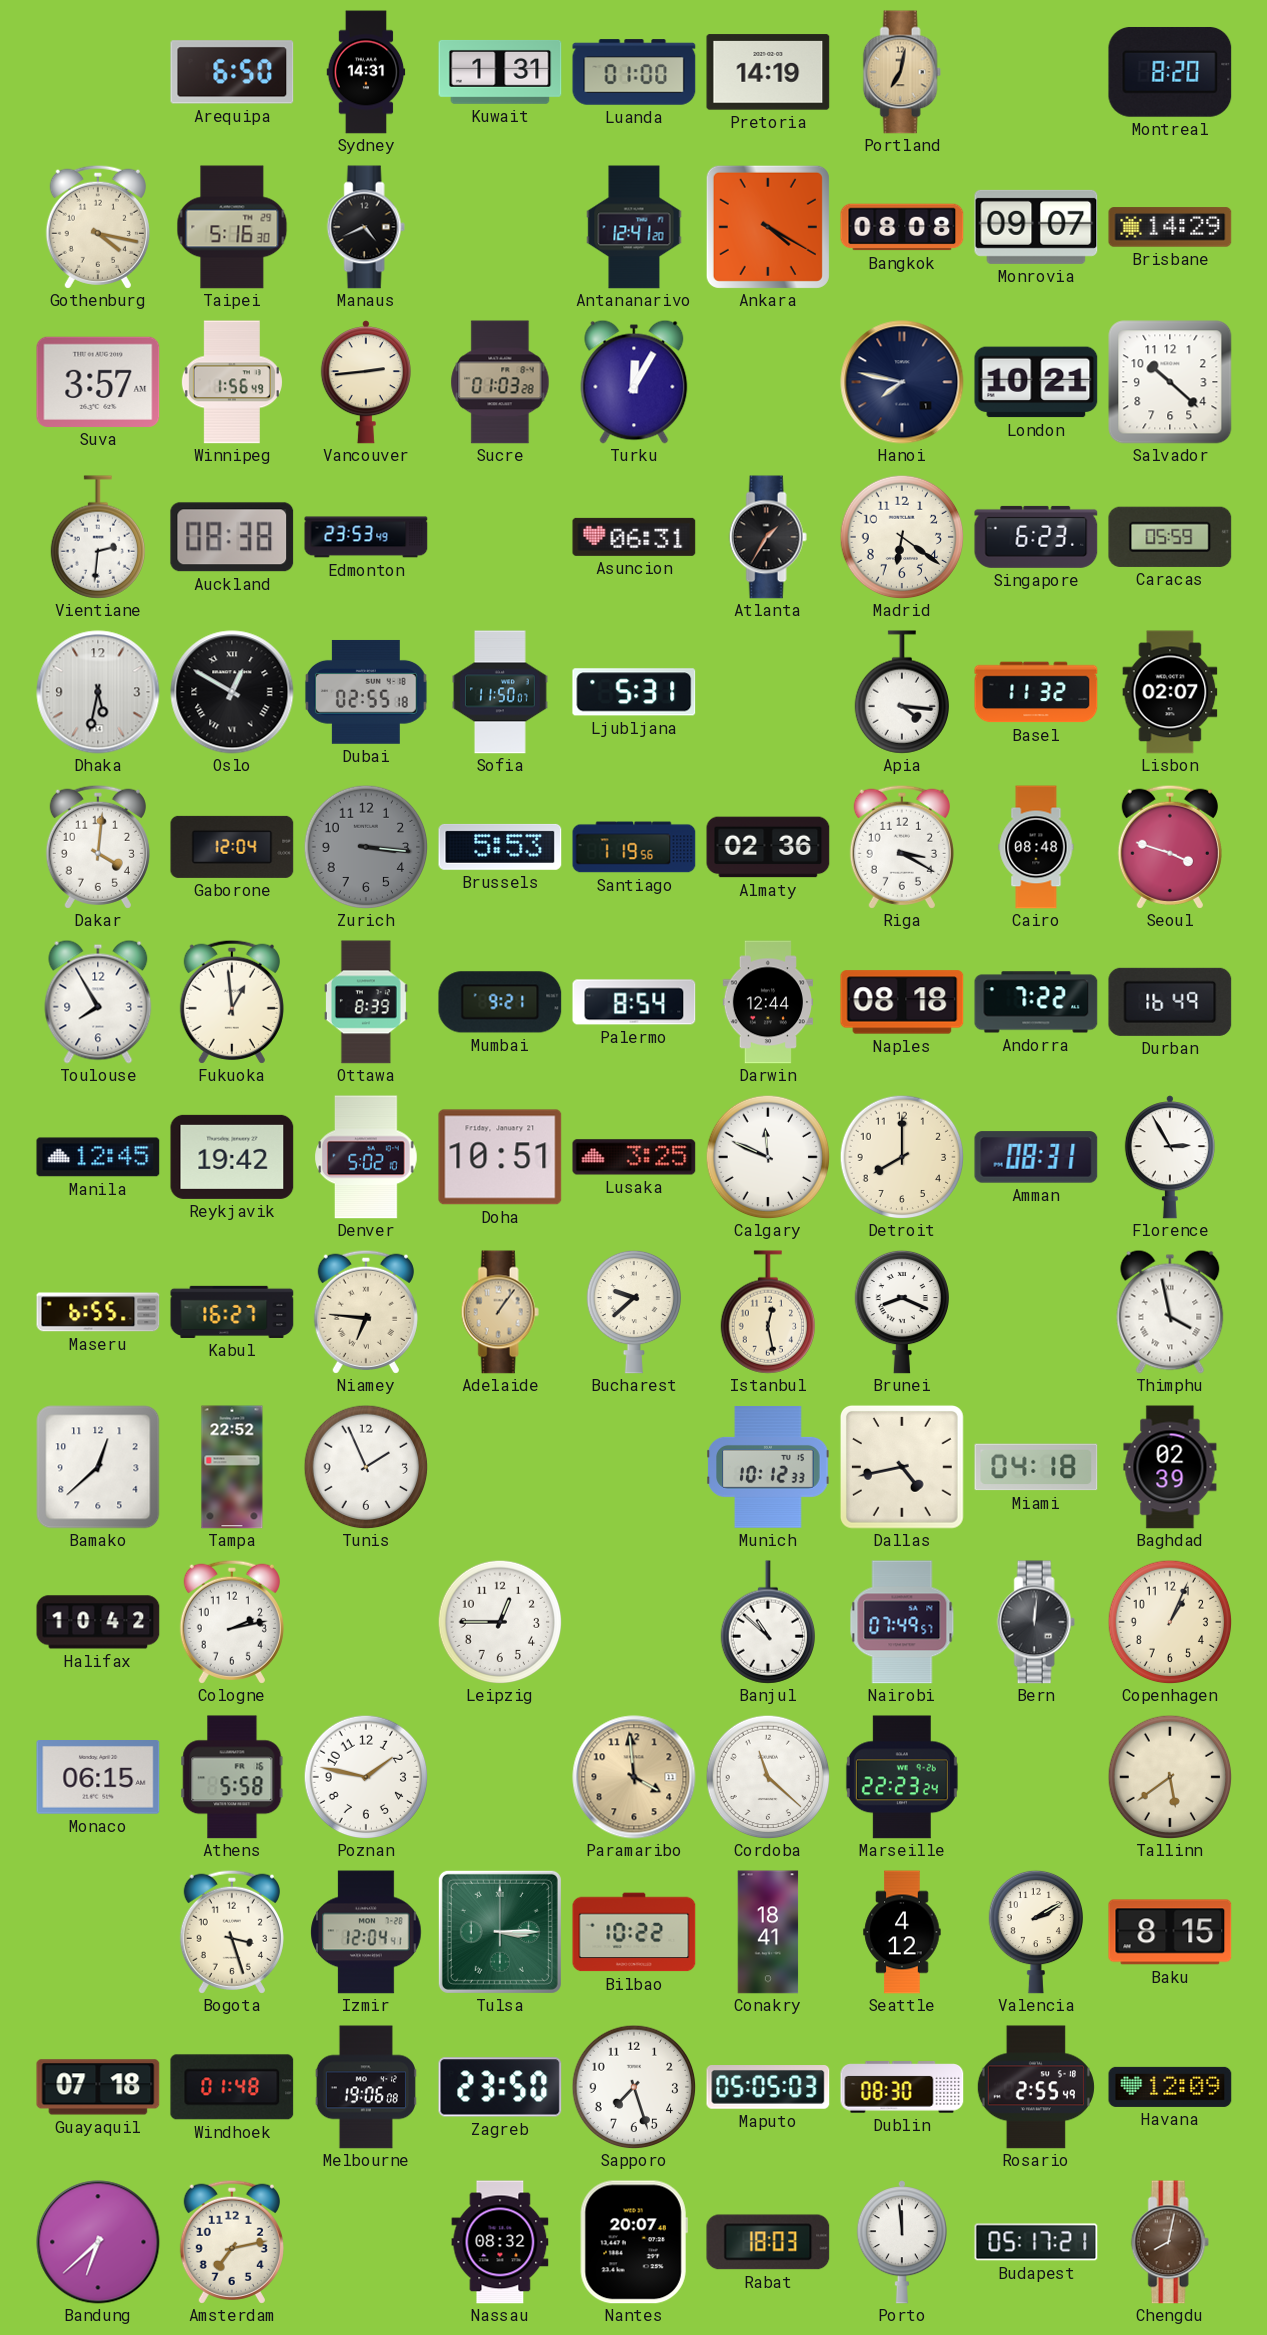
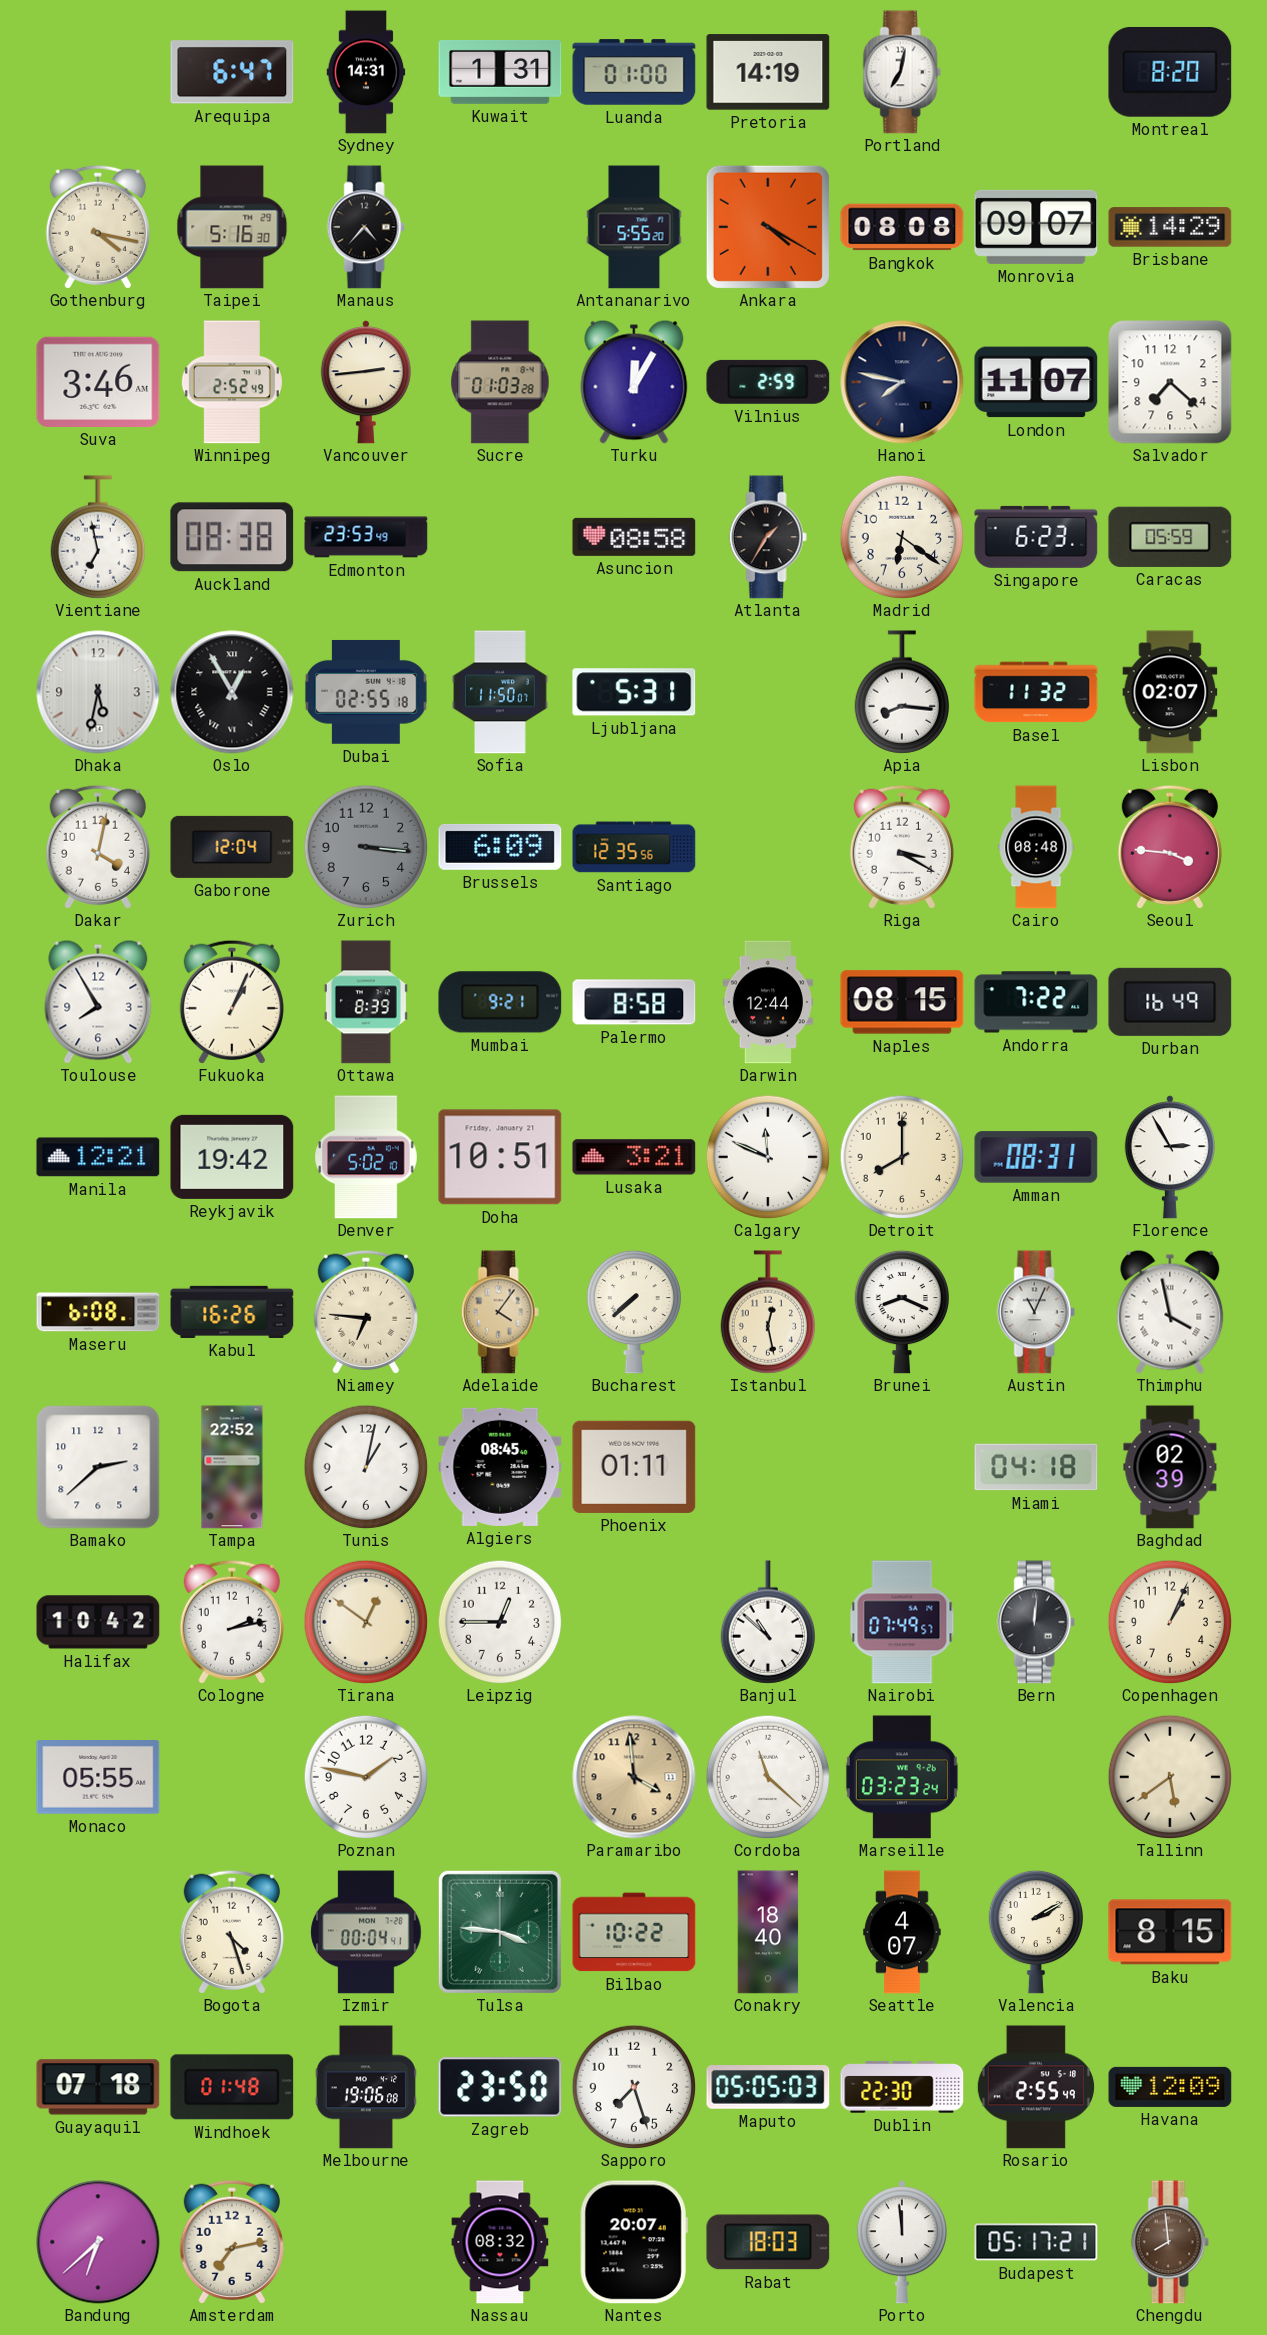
Arequipa: 6:50 -> 6:47 (232, 72)
Portland dial: champagne -> white (902, 72)
Manaus: 4:41 -> 4:37 (366, 227)
Antananarivo: 12:41 -> 5:55 (634, 227)
Suva: 3:57 -> 3:46 (98, 382)
Winnipeg: 1:56 -> 2:52 (232, 382)
Vilnius: none -> 2:59 (768, 382)
London: 10:21 -> 11:07 (1036, 382)
Salvador: 10:22 -> 7:22 (1170, 382)
Vientiane: 2:31 -> 6:58 (97, 537)
Asuncion: 06:31 -> 08:58 (634, 537)
Oslo: 12:50 -> 12:55 (232, 692)
Apia: 4:16 -> 8:16 (901, 692)
Dakar: 4:01 -> 4:02 (98, 847)
Brussels: 5:53 -> 6:09 (500, 847)
Santiago: 1:19 -> 12:35 (634, 847)
Almaty: 02:36 -> none (768, 847)
Seoul: 3:48 -> 3:46 (1170, 847)
Fukuoka: 12:59 -> 1:04 (232, 1002)
Palermo: 8:54 -> 8:58 (634, 1002)
Naples: 08:18 -> 08:15 (902, 1002)
Manila: 12:45 -> 12:21 (98, 1157)
Lusaka: 3:25 -> 3:21 (634, 1157)
Maseru: 6:55 -> 6:08 (98, 1312)
Kabul: 16:27 -> 16:26 (232, 1312)
Adelaide: 1:06 -> 4:06 (500, 1312)
Bucharest: 9:38 -> 7:38 (633, 1312)
Austin: none -> 11:04 (1036, 1312)
Bamako: 12:38 -> 2:38 (98, 1467)
Tunis: 1:56 -> 1:02 (366, 1467)
Algiers: none -> 08:45 (500, 1467)
Phoenix: none -> 01:11 (634, 1467)
Munich: 10:12 -> none (768, 1468)
Dallas: 4:43 -> none (902, 1467)
Tirana: none -> 12:51 (366, 1622)
Monaco: 06:15 -> 05:55 (98, 1778)
Athens: 5:58 -> none (232, 1777)
Marseille: 22:23 -> 03:23 (902, 1777)
Bogota: 3:27 -> 4:27 (232, 1932)
Izmir: 12:04 -> 00:04 (366, 1932)
Tulsa: 3:15 -> 3:46 (500, 1932)
Conakry: 18:41 -> 18:40 (768, 1932)
Seattle: 4:12 -> 4:07 (902, 1932)
Dublin: 08:30 -> 22:30 (902, 2087)
Chengdu: 8:02 -> 7:59 (1170, 2242)
